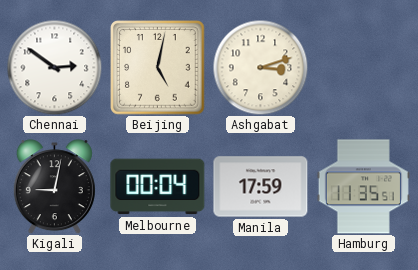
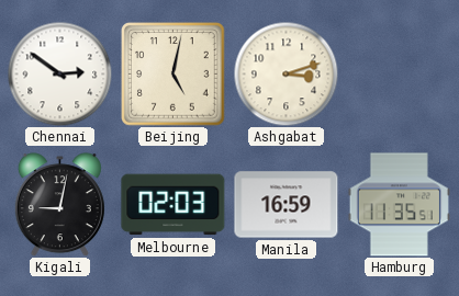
Melbourne: 00:04 -> 02:03 (173, 205)
Manila: 17:59 -> 16:59 (287, 205)
